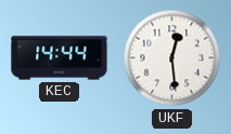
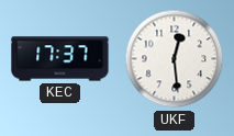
KEC: 14:44 -> 17:37 (60, 59)
